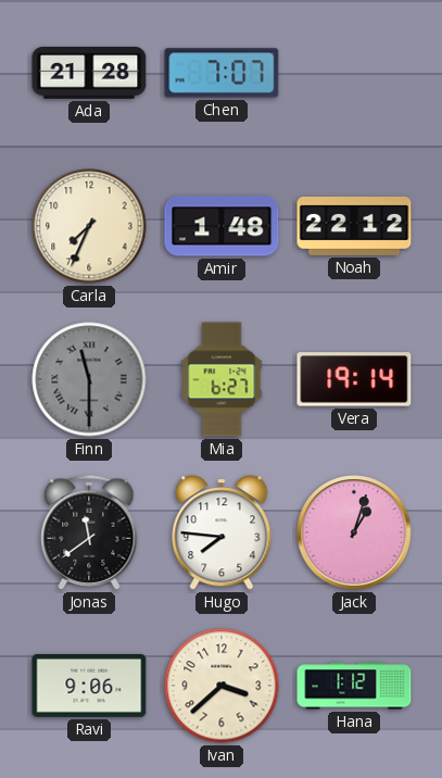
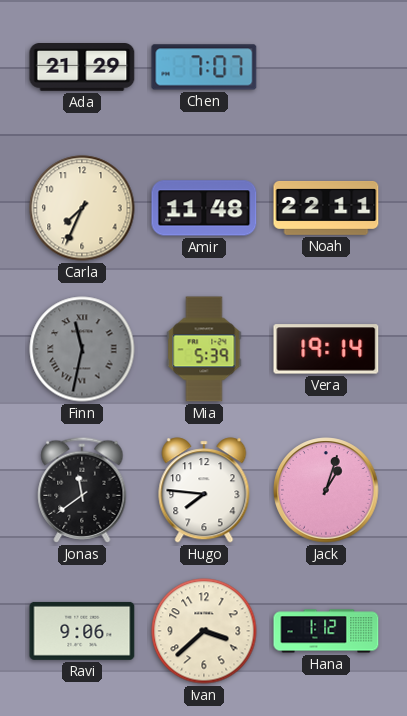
Ada: 21:28 -> 21:29 (82, 68)
Amir: 1:48 -> 11:48 (204, 208)
Noah: 22:12 -> 22:11 (326, 208)
Finn: 11:30 -> 11:32 (82, 349)
Mia: 6:27 -> 5:39 (204, 349)
